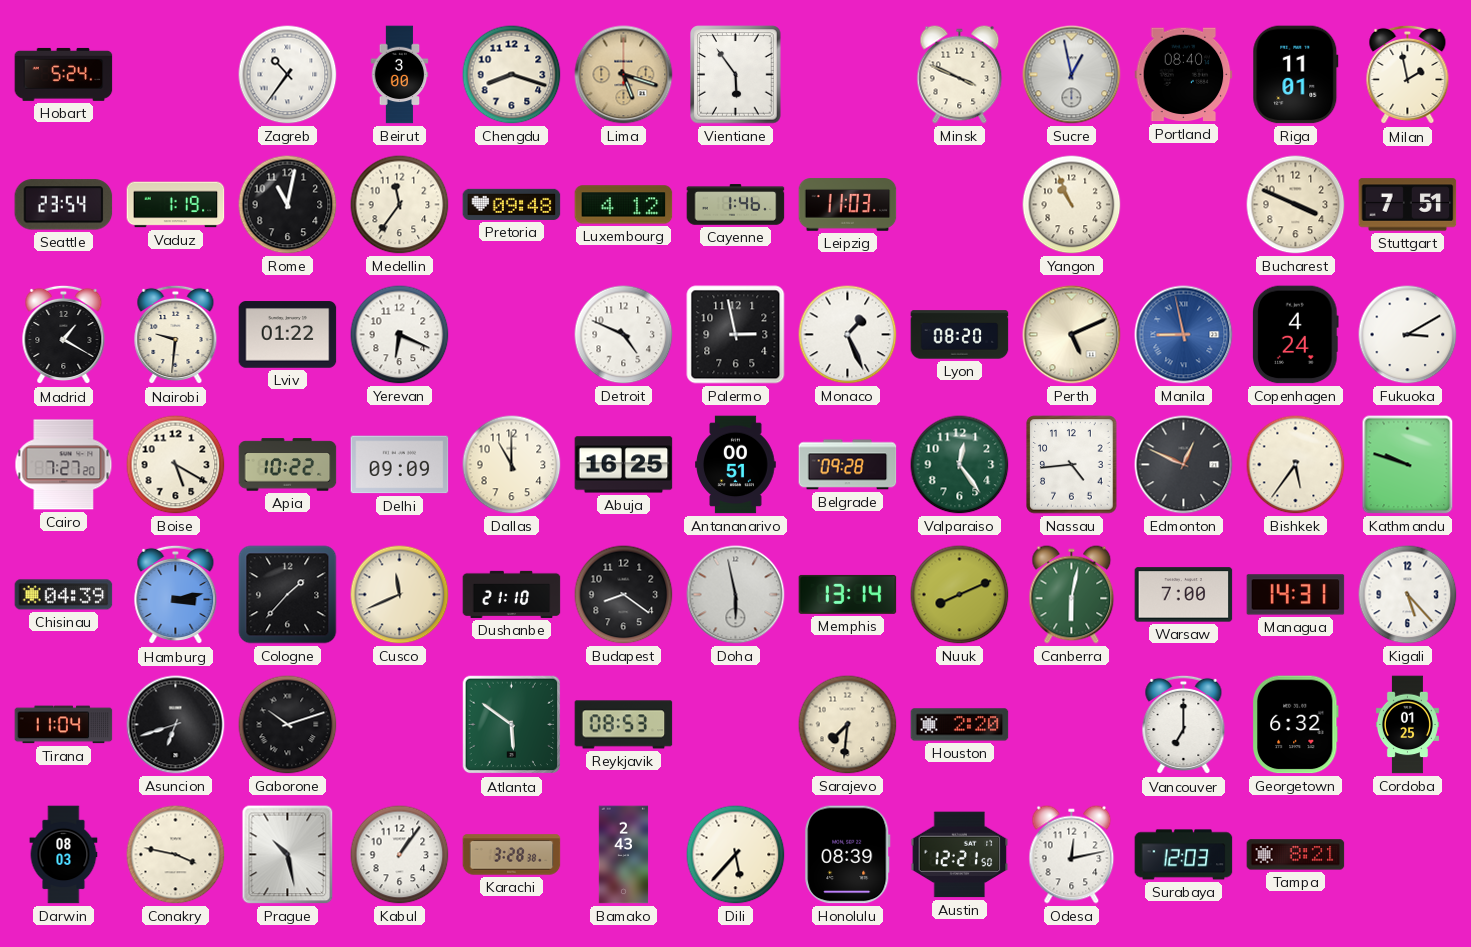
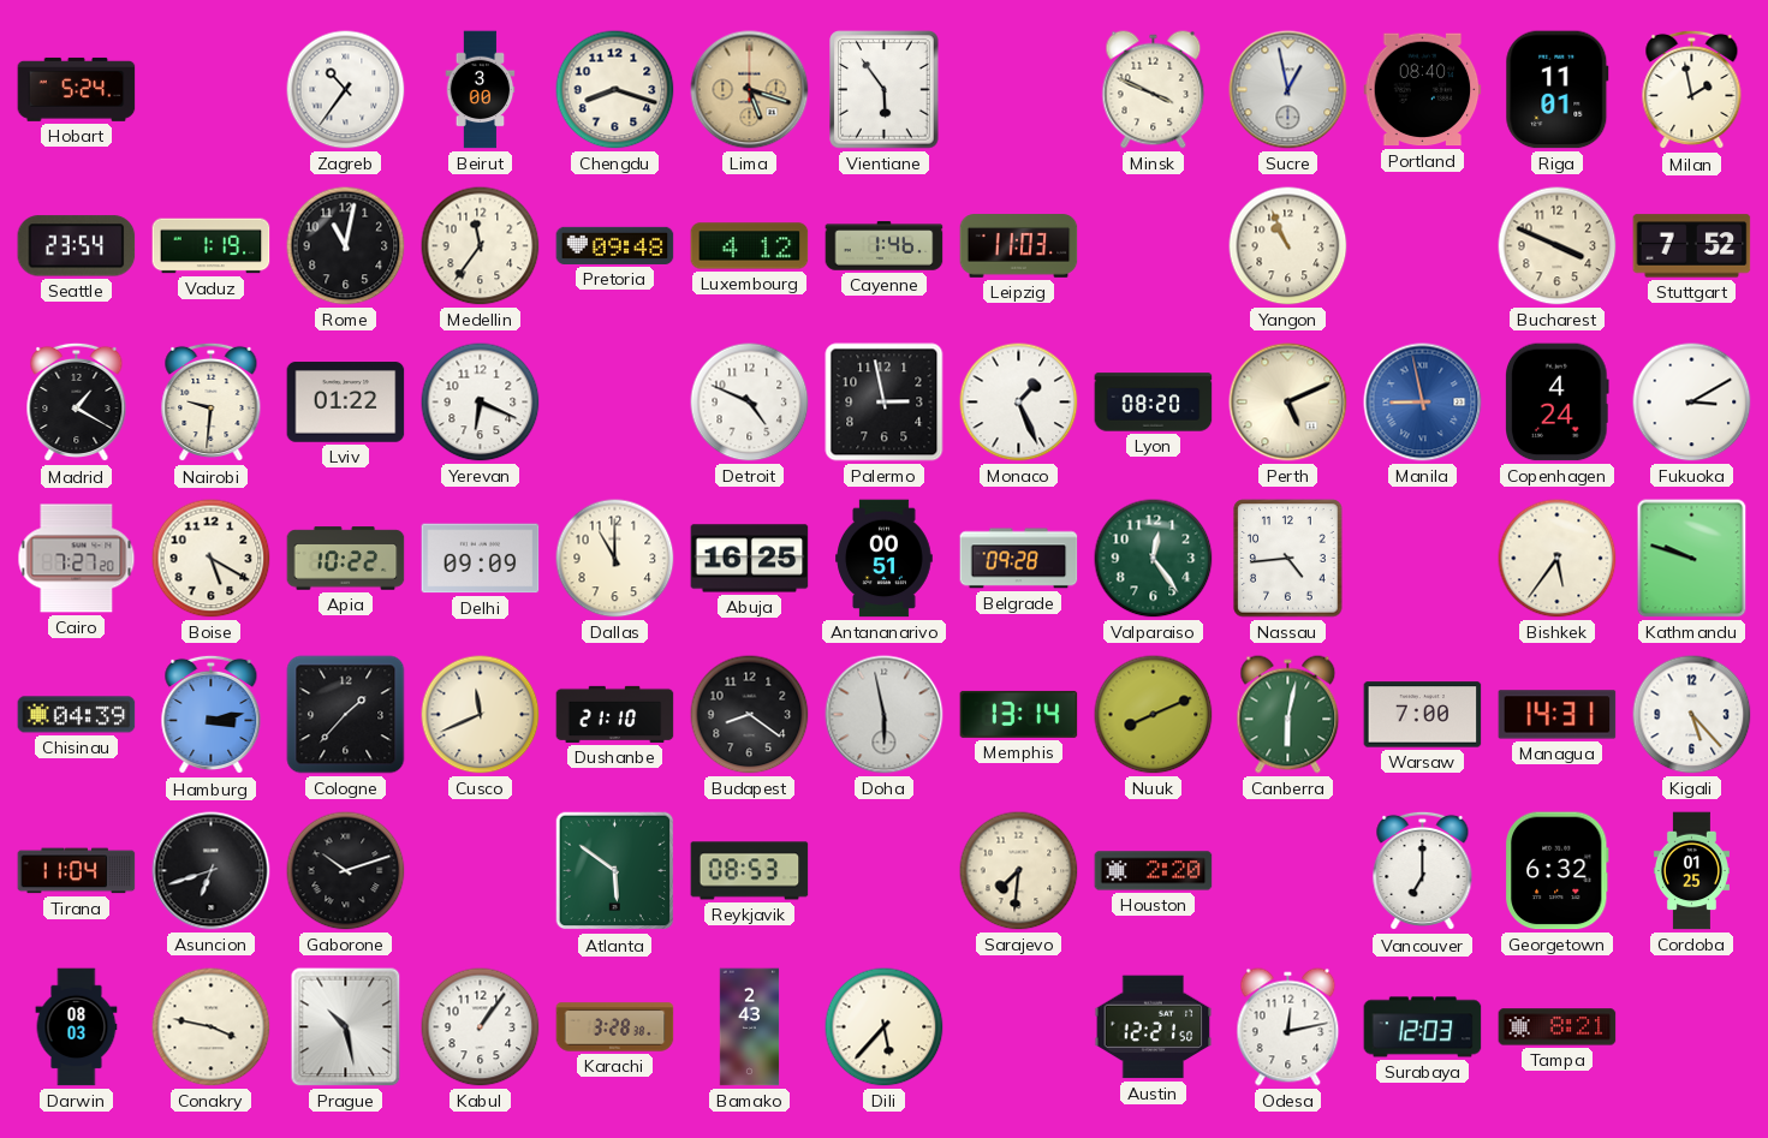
Stuttgart: 7:51 -> 7:52 (1692, 246)
Edmonton: 12:49 -> none (1184, 465)
Honolulu: 08:39 -> none (848, 855)
